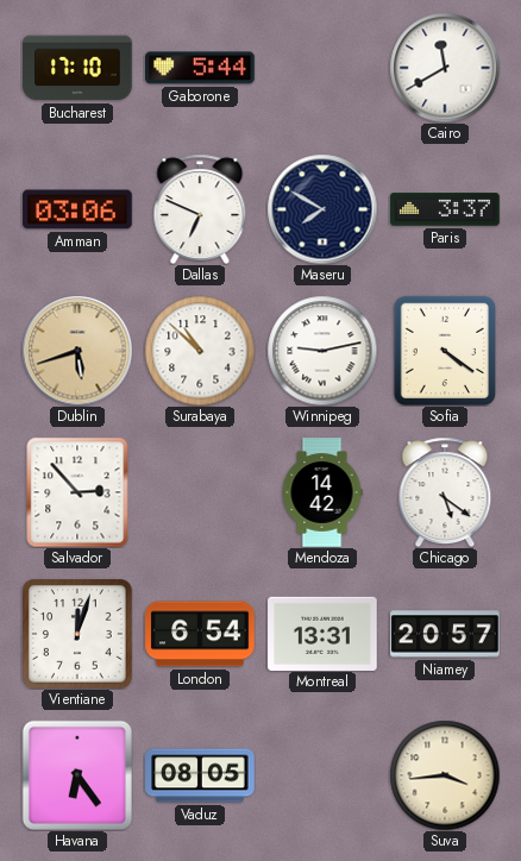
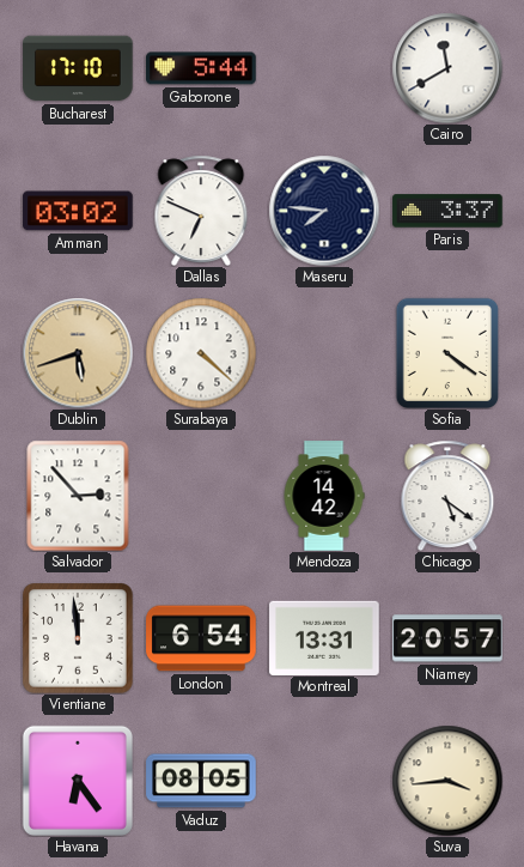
Amman: 03:06 -> 03:02 (78, 211)
Maseru: 7:50 -> 7:46 (324, 211)
Surabaya: 10:52 -> 4:22 (201, 353)
Winnipeg: 9:13 -> none (322, 351)
Vientiane: 12:03 -> 11:59 (78, 638)
